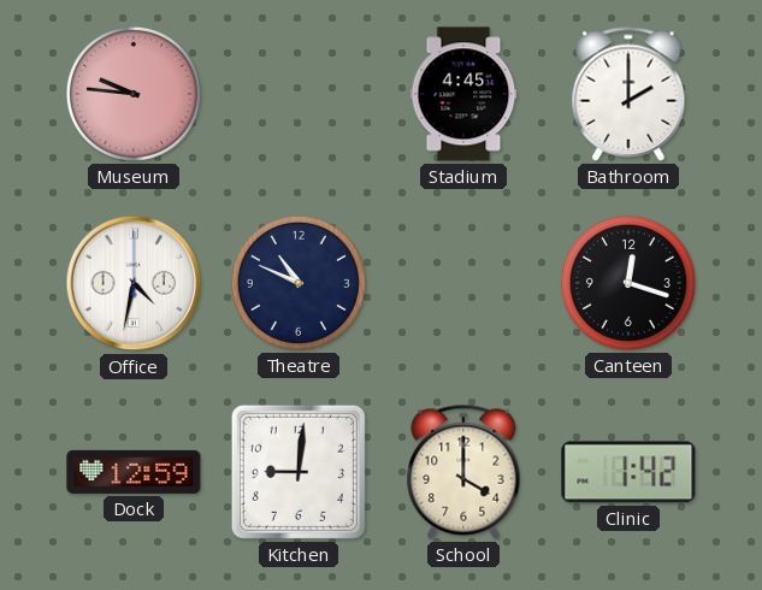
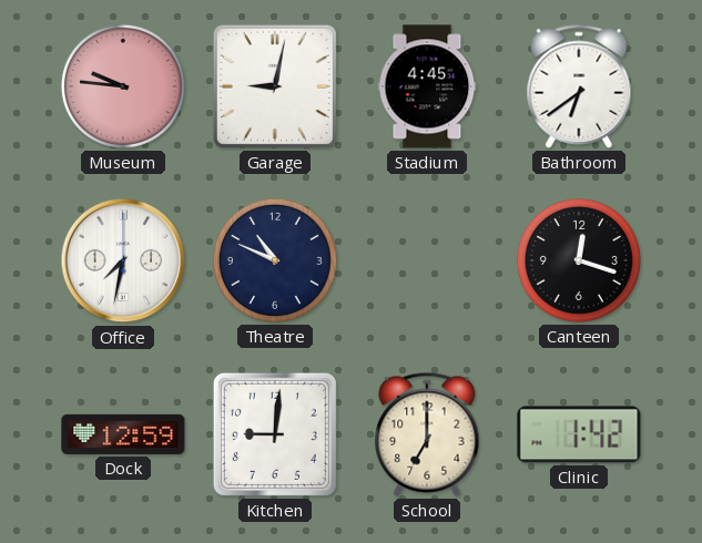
Garage: none -> 9:02 (275, 86)
Bathroom: 2:00 -> 6:39 (579, 86)
Office: 4:32 -> 7:32 (123, 260)
School: 4:00 -> 7:00 (427, 434)
